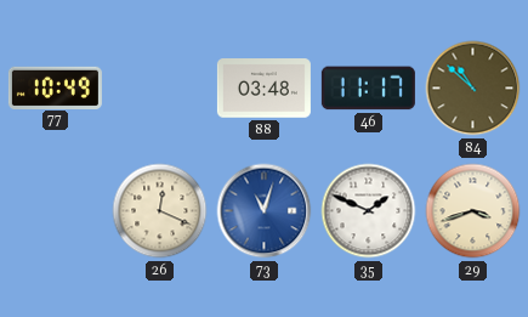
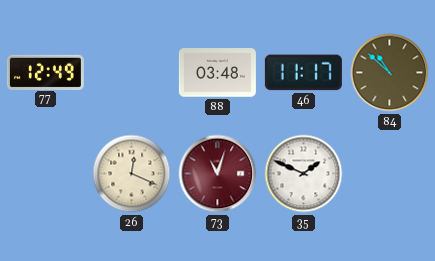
77: 10:49 -> 12:49 (45, 72)
73 dial: blue -> burgundy (218, 174)
29: 3:42 -> none (473, 211)
